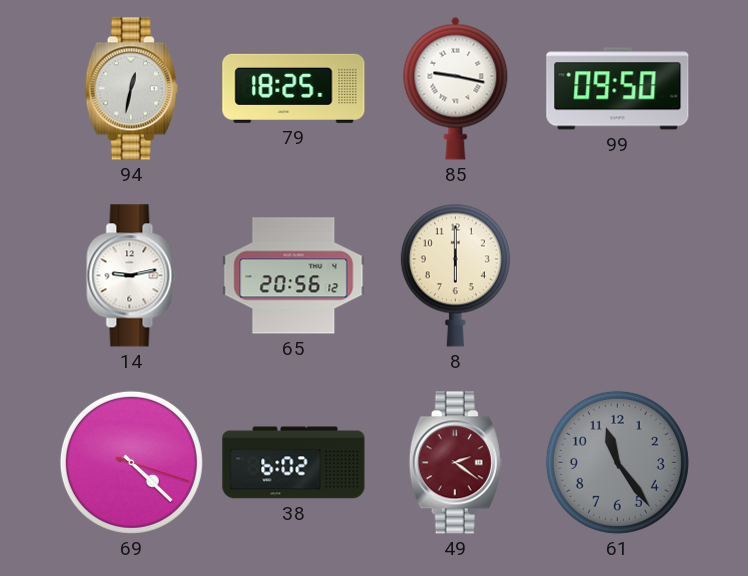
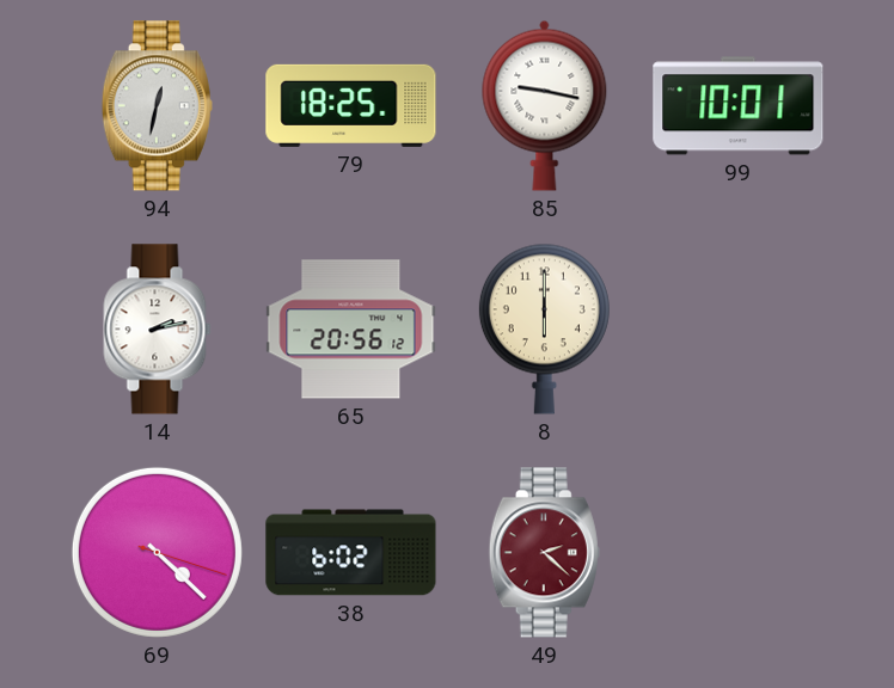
99: 09:50 -> 10:01 (739, 106)
14: 9:13 -> 2:13 (158, 330)
49: 2:21 -> 2:22 (544, 553)
61: 11:24 -> none (617, 462)
